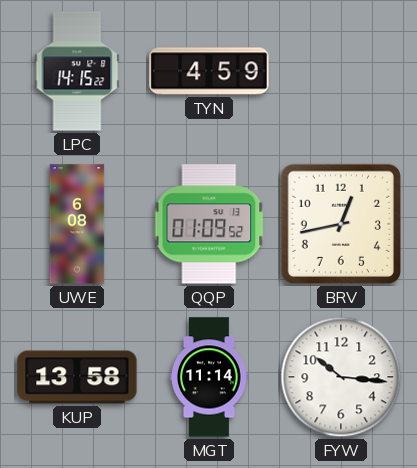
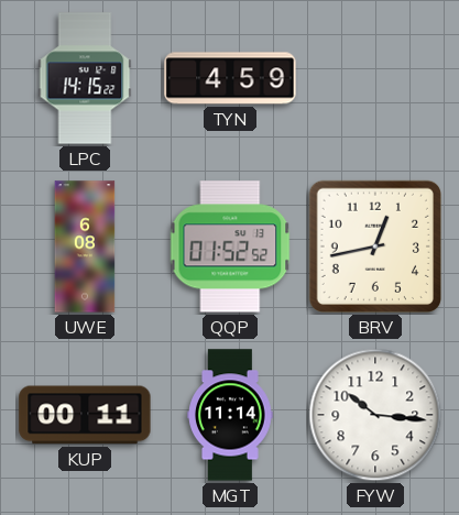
QQP: 01:09 -> 01:52 (230, 246)
KUP: 13:58 -> 00:11 (85, 415)
